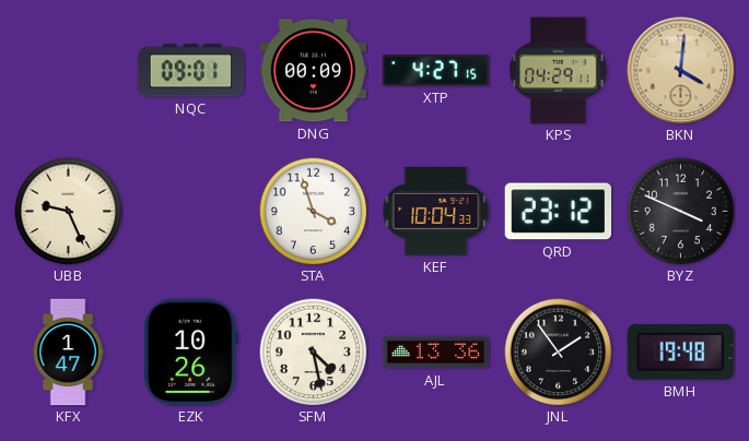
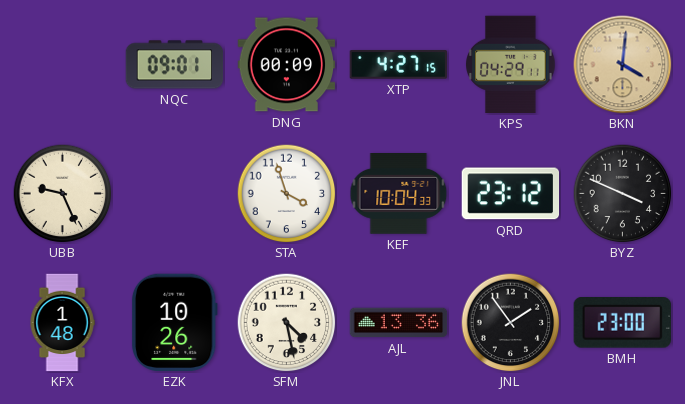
KFX: 1:47 -> 1:48 (62, 323)
BMH: 19:48 -> 23:00 (622, 323)
